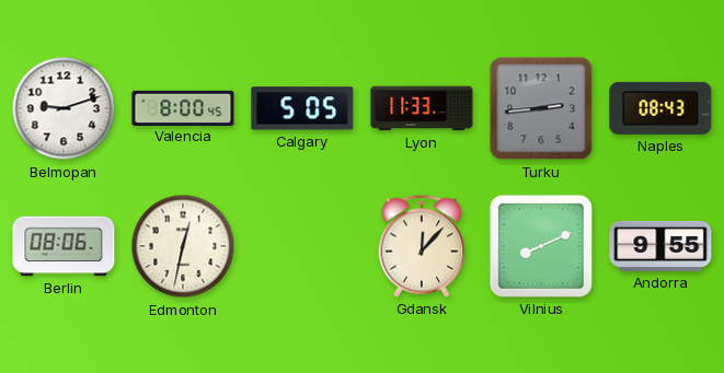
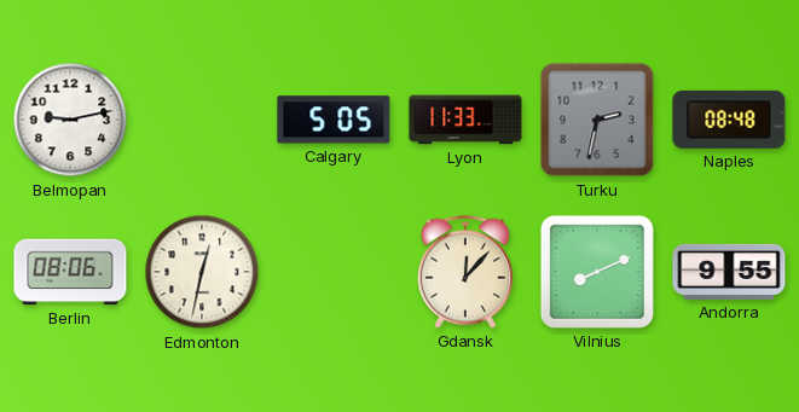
Belmopan: 9:12 -> 9:13 (70, 120)
Valencia: 8:00 -> none (183, 107)
Turku: 2:44 -> 2:32 (597, 120)
Naples: 08:43 -> 08:48 (729, 120)
